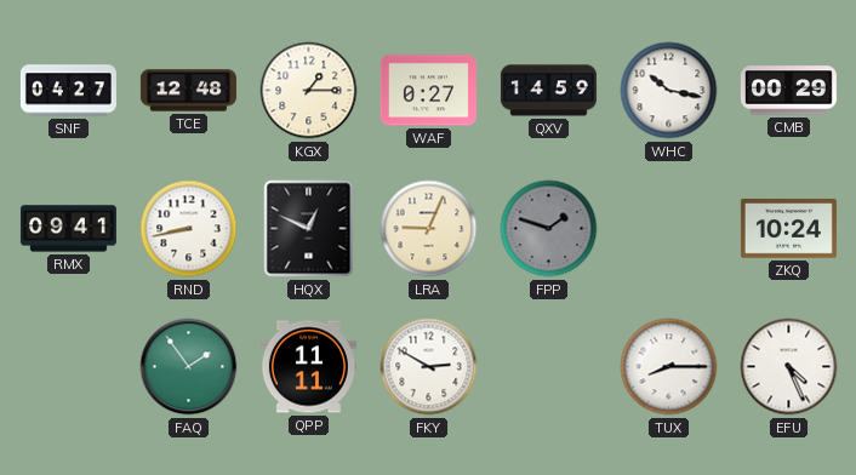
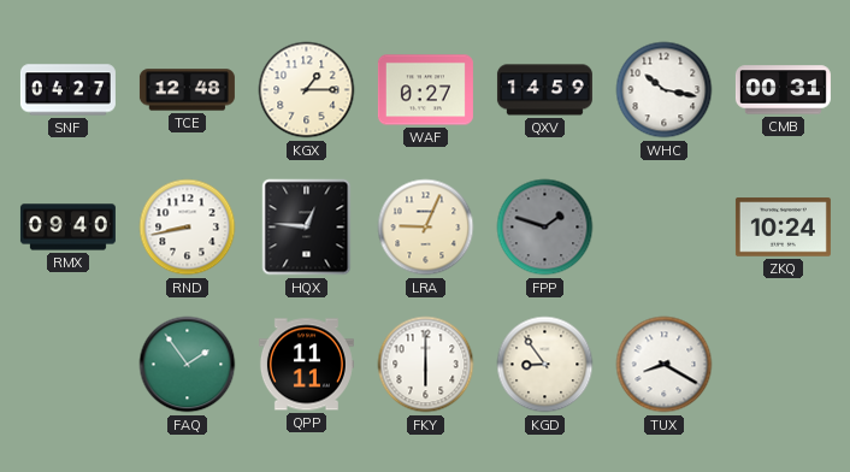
CMB: 00:29 -> 00:31 (783, 90)
RMX: 09:41 -> 09:40 (67, 228)
HQX: 12:49 -> 12:46 (307, 228)
FKY: 2:50 -> 6:00 (426, 365)
KGD: none -> 8:54 (545, 365)
TUX: 8:15 -> 8:20 (665, 365)
EFU: 4:26 -> none (789, 367)
